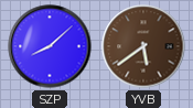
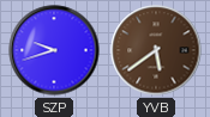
SZP: 8:08 -> 9:42 (54, 50)
